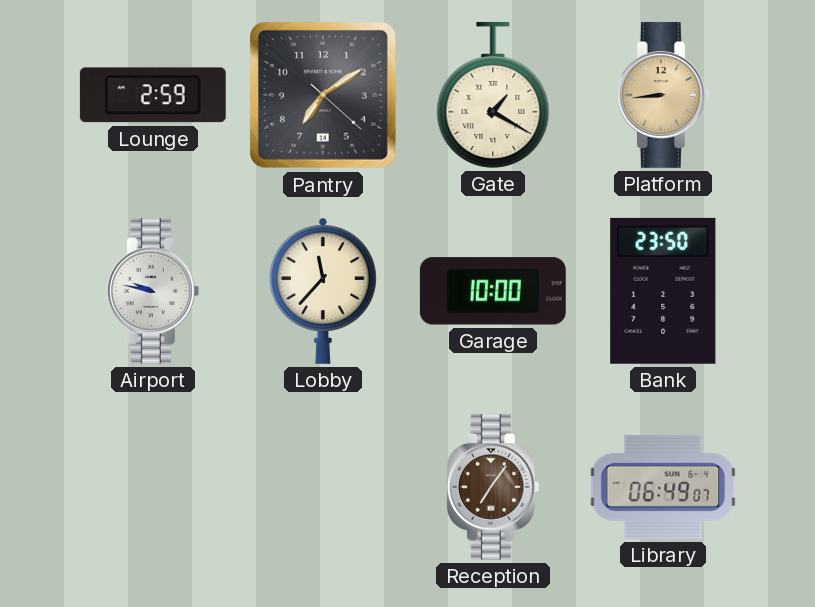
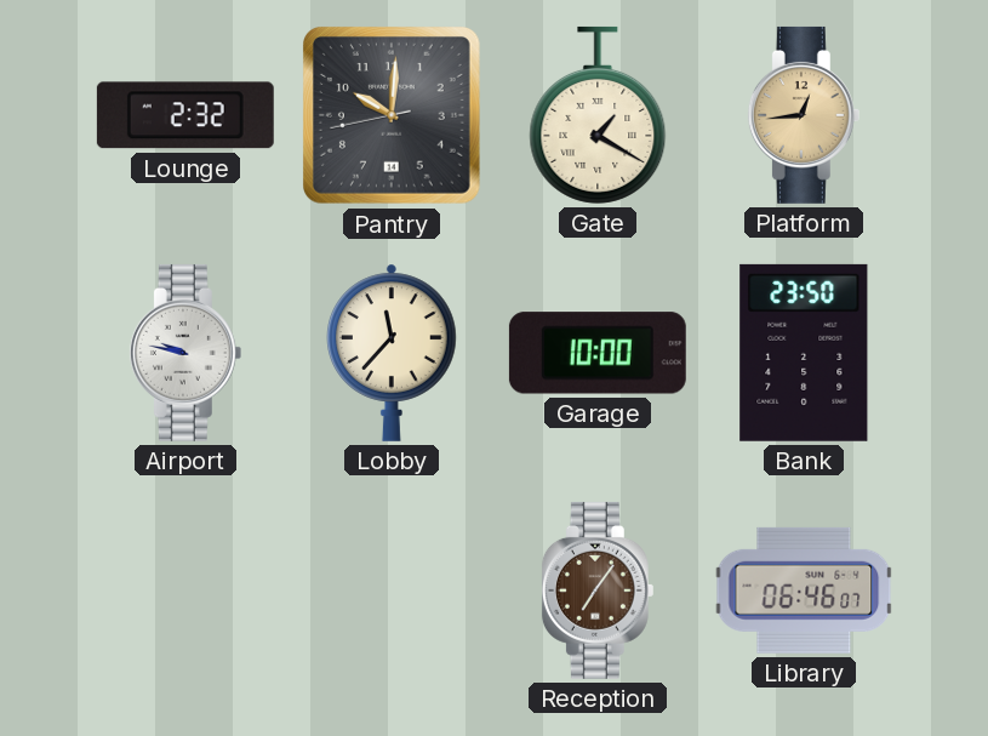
Lounge: 2:59 -> 2:32 (185, 115)
Pantry: 7:09 -> 10:00 (393, 116)
Platform: 8:44 -> 12:44 (804, 115)
Library: 06:49 -> 06:46 (804, 590)
